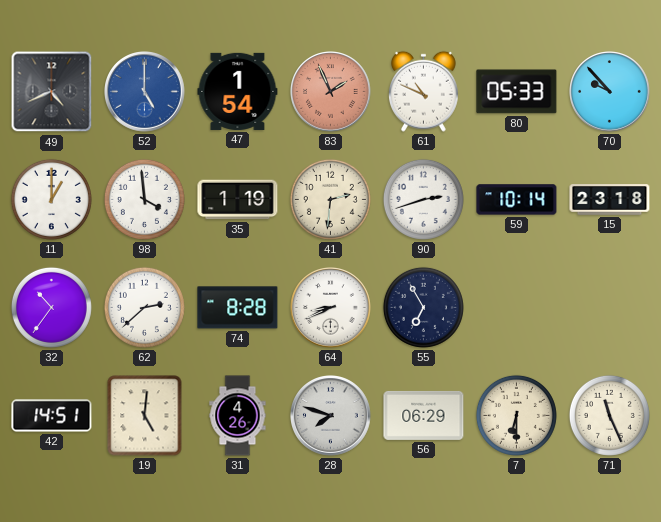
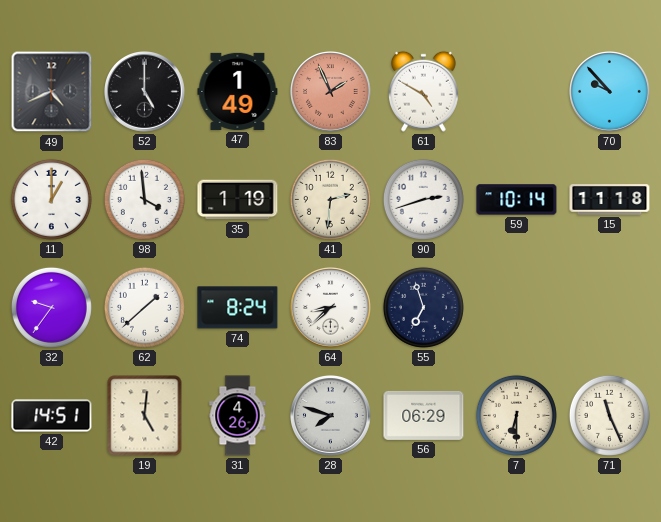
52 dial: blue -> black (145, 92)
47: 1:54 -> 1:49 (238, 91)
61: 10:49 -> 4:50 (423, 91)
80: 05:33 -> none (517, 92)
15: 23:18 -> 11:18 (610, 200)
32: 10:36 -> 9:36 (51, 307)
62: 2:38 -> 1:38 (144, 307)
74: 8:28 -> 8:24 (238, 308)
64: 8:41 -> 8:38 (331, 308)
55: 6:55 -> 6:57 (423, 307)
